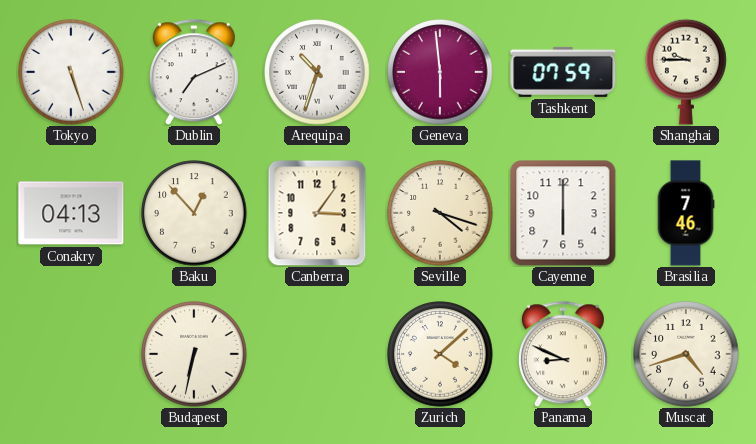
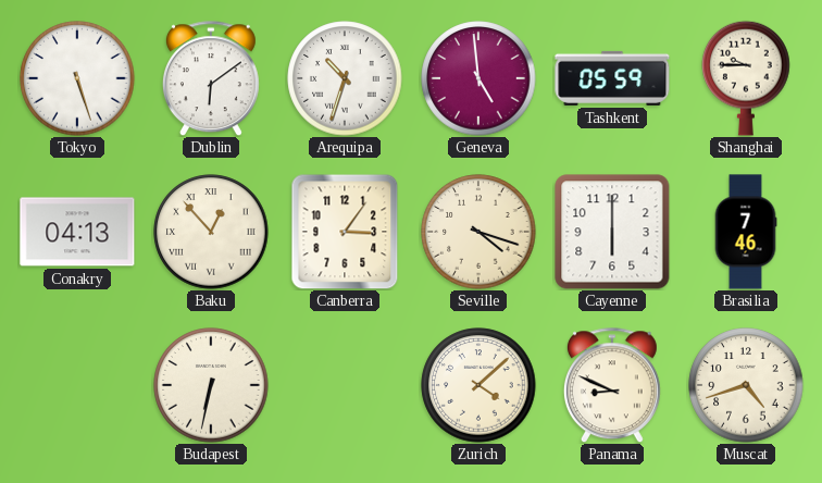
Dublin: 7:11 -> 6:09 (211, 78)
Geneva: 5:59 -> 4:59 (478, 78)
Tashkent: 07:59 -> 05:59 (612, 78)
Baku numerals: Arabic -> Roman (211, 232)
